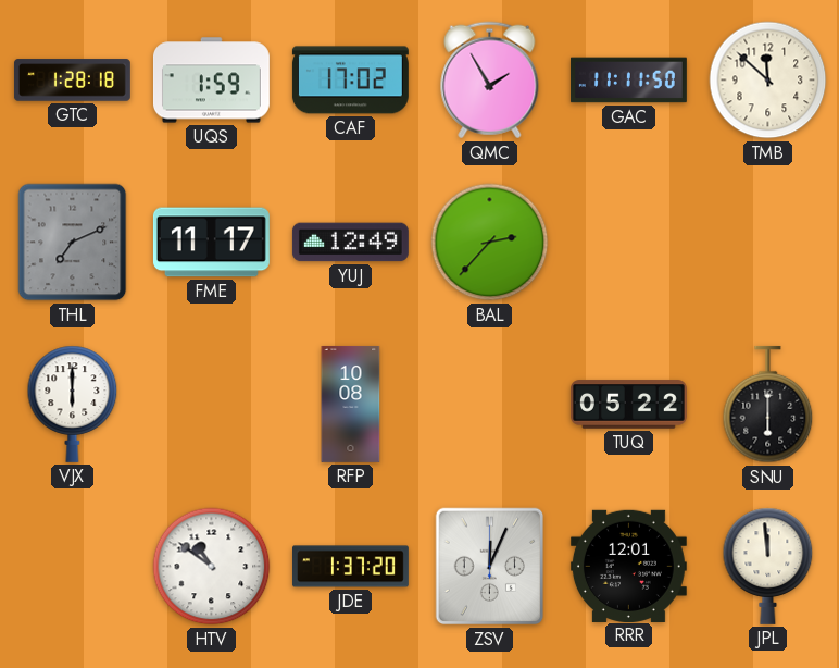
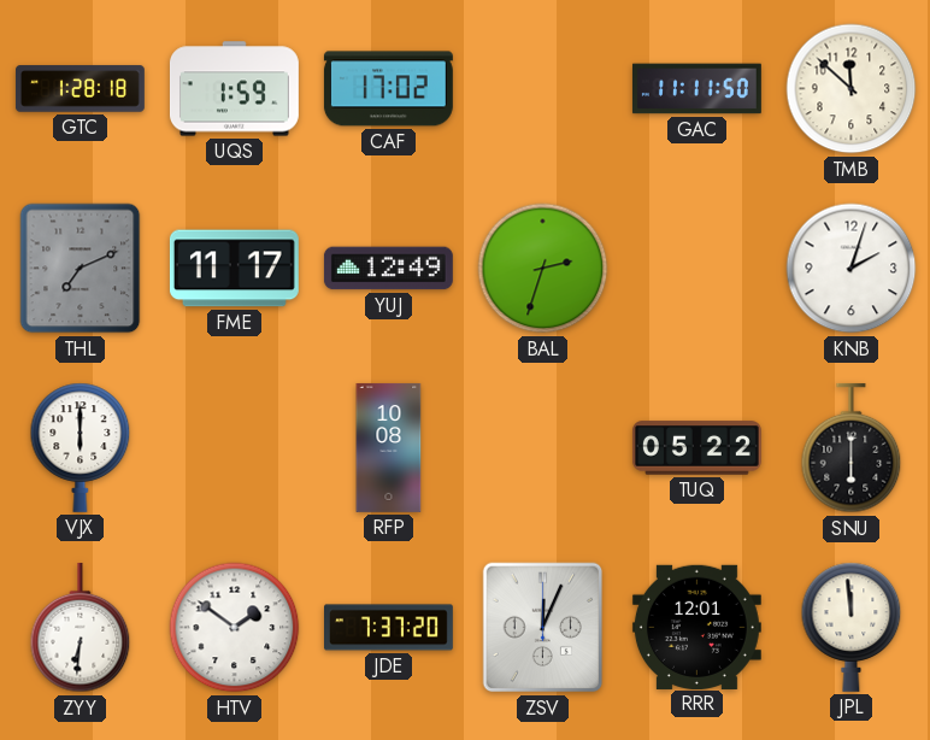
QMC: 1:55 -> none (490, 81)
BAL: 2:37 -> 2:33 (543, 269)
KNB: none -> 2:03 (852, 269)
ZYY: none -> 6:31 (81, 628)
HTV: 10:51 -> 1:51 (235, 628)
JDE: 1:37 -> 7:37 (389, 628)
